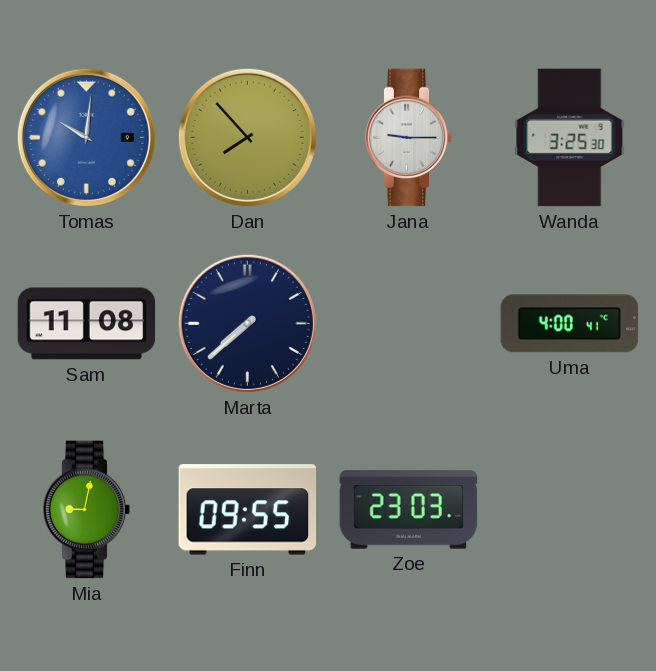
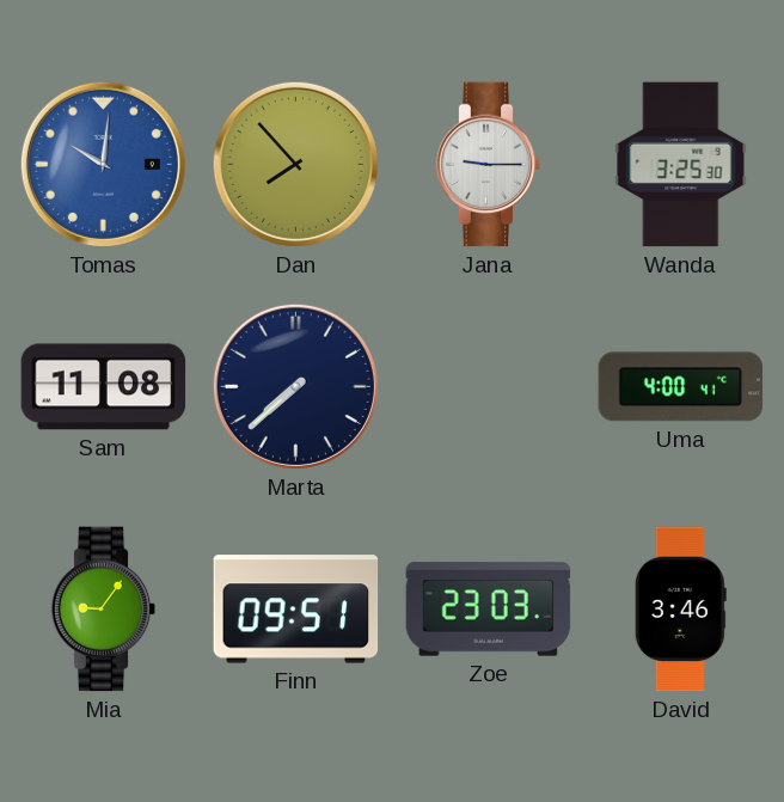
Mia: 9:02 -> 9:06 (104, 610)
Finn: 09:55 -> 09:51 (296, 610)
David: none -> 3:46 (680, 610)
